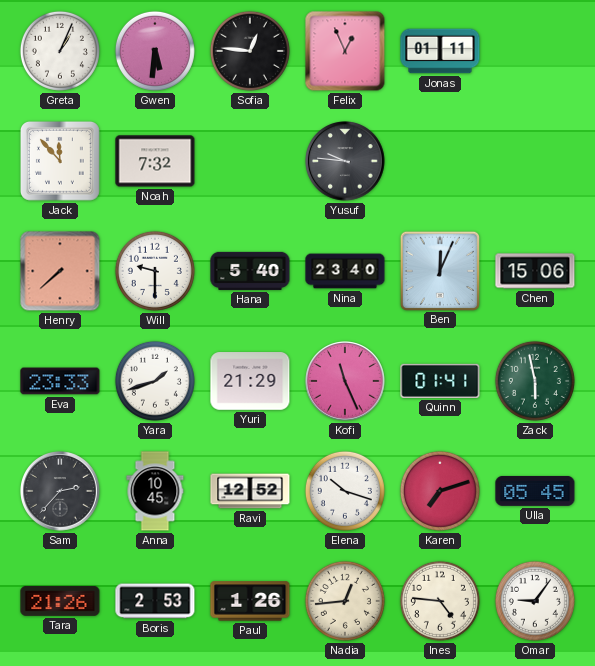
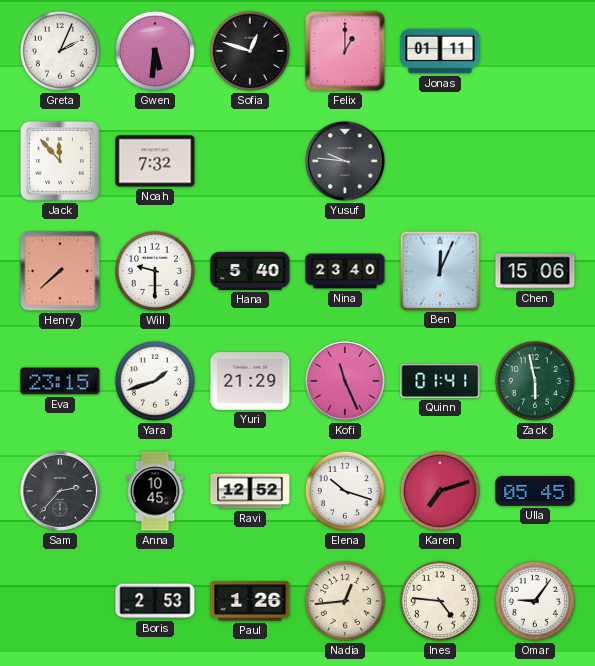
Greta: 1:04 -> 2:04 (60, 51)
Sofia: 12:46 -> 12:48 (250, 51)
Felix: 12:56 -> 1:00 (345, 51)
Eva: 23:33 -> 23:15 (60, 381)
Tara: 21:26 -> none (60, 601)
